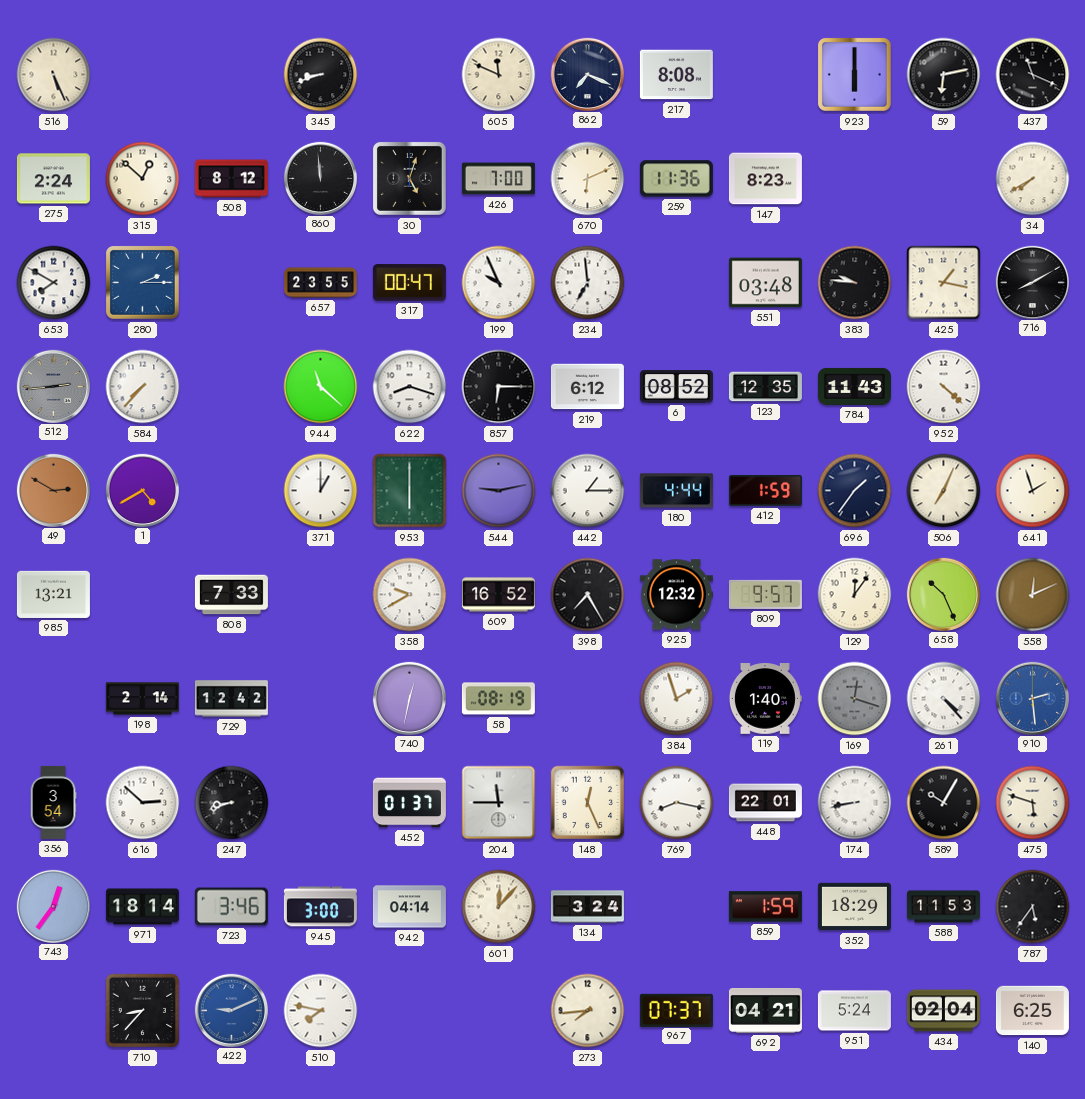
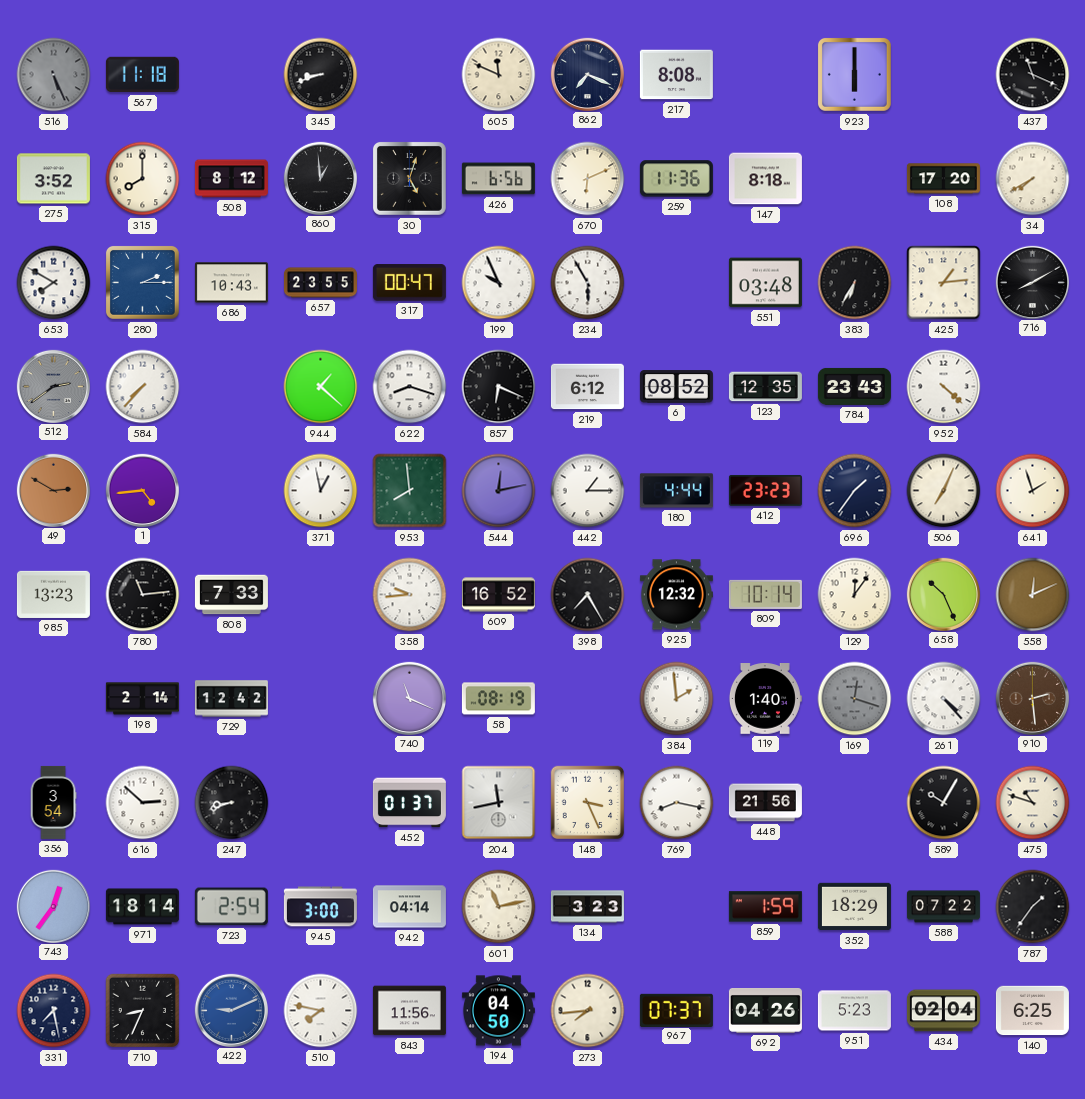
516 dial: cream -> grey (54, 75)
567: none -> 11:18 (142, 75)
59: 6:13 -> none (944, 75)
275: 2:24 -> 3:52 (53, 179)
315: 12:52 -> 8:00 (143, 179)
860: 11:59 -> 12:59 (320, 178)
426: 7:00 -> 6:56 (498, 179)
147: 8:23 -> 8:18 (765, 179)
108: none -> 17:20 (943, 179)
686: none -> 10:43 (231, 283)
234: 6:59 -> 5:55 (588, 283)
383: 9:46 -> 6:35 (855, 283)
425: 1:17 -> 1:14 (944, 283)
512: 2:44 -> 2:39 (53, 386)
944: 11:22 -> 1:22 (321, 387)
857: 6:15 -> 6:19 (499, 387)
784: 11:43 -> 23:43 (854, 386)
1: 4:40 -> 4:44 (142, 490)
371: 1:00 -> 12:58 (321, 491)
953: 6:00 -> 7:59 (410, 491)
544: 9:13 -> 12:13 (499, 491)
412: 1:59 -> 23:23 (765, 491)
985: 13:21 -> 13:23 (53, 594)
780: none -> 11:14 (143, 595)
358: 9:40 -> 9:44 (410, 595)
809: 9:57 -> 10:14 (765, 594)
740: 12:32 -> 11:19 (409, 698)
384: 1:57 -> 1:59 (677, 699)
910 dial: blue -> brown (1032, 698)
204: 11:45 -> 11:43 (499, 803)
148: 12:26 -> 3:26 (588, 803)
448: 22:01 -> 21:56 (765, 803)
174: 8:43 -> none (855, 803)
475: 5:48 -> 10:48 (1033, 803)
723: 3:46 -> 2:54 (231, 907)
601: 12:07 -> 11:13 (499, 907)
134: 3:24 -> 3:23 (587, 907)
588: 11:53 -> 07:22 (943, 907)
787: 5:36 -> 1:36 (1033, 907)
331: none -> 7:28 (54, 1011)
710: 8:37 -> 8:34 (143, 1011)
843: none -> 11:56 (409, 1011)
194: none -> 04:50 (498, 1011)
692: 04:21 -> 04:26 (765, 1011)
951: 5:24 -> 5:23 (854, 1011)
